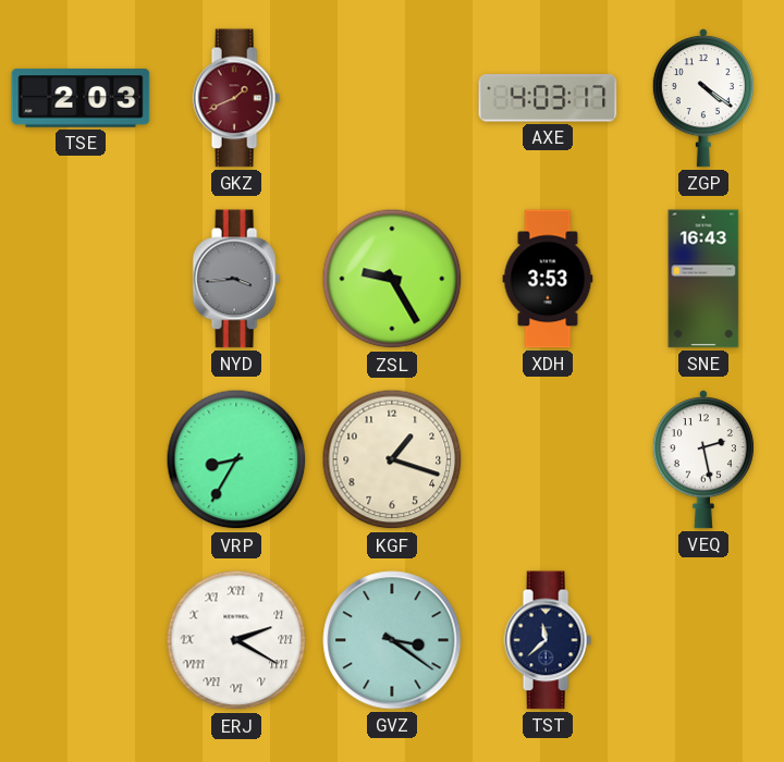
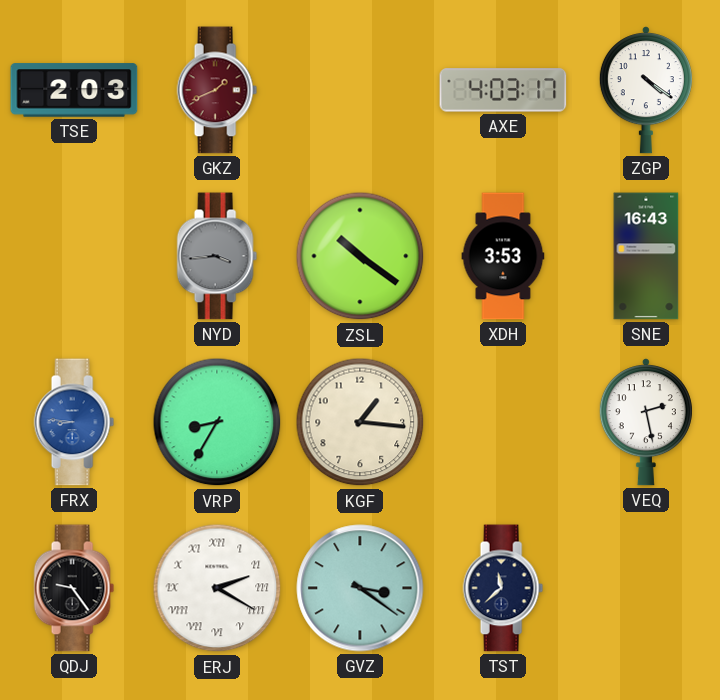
ZSL: 9:25 -> 10:21 (360, 256)
FRX: none -> 8:46 (74, 422)
KGF: 1:18 -> 1:16 (360, 422)
QDJ: none -> 9:24 (74, 588)
